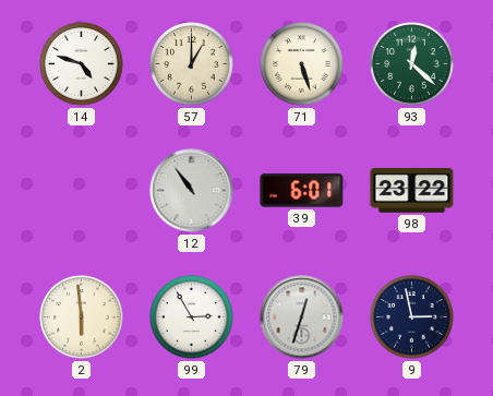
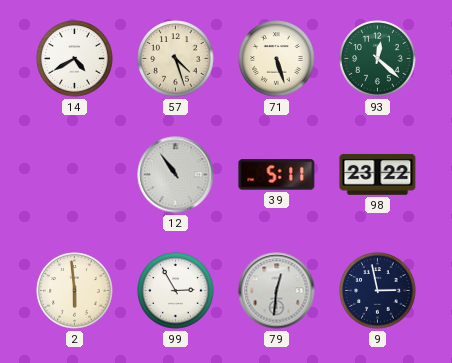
14: 4:48 -> 4:40 (75, 59)
57: 1:00 -> 4:27 (176, 59)
39: 6:01 -> 5:11 (277, 175)
79: 12:33 -> 12:31 (277, 291)
